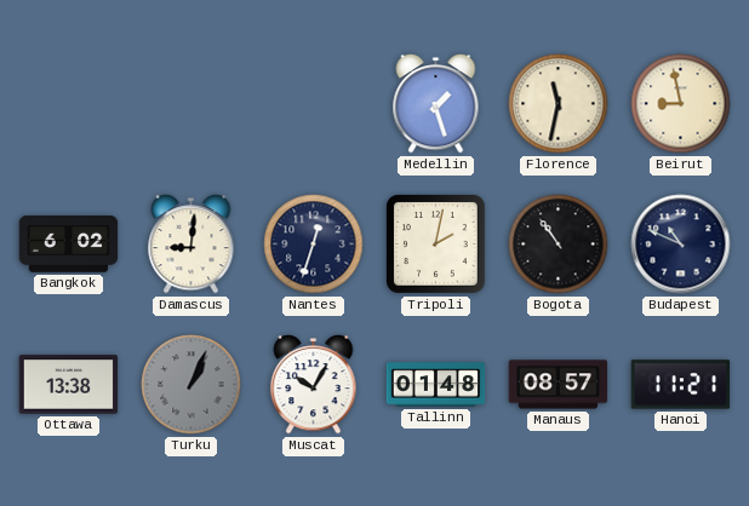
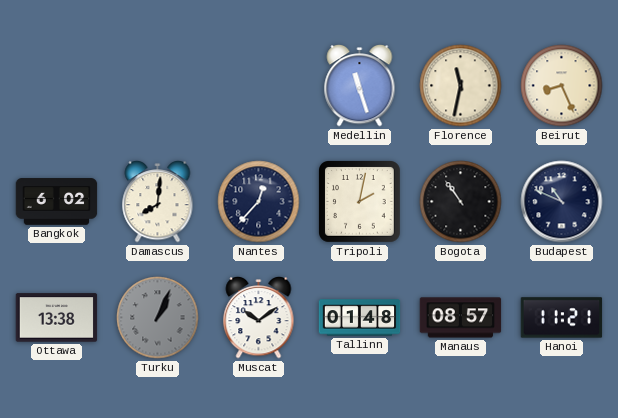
Medellin: 1:27 -> 11:27 (360, 86)
Beirut: 8:58 -> 8:26 (562, 86)
Damascus: 9:01 -> 8:01 (158, 202)
Nantes: 12:33 -> 12:37 (259, 202)
Muscat: 10:05 -> 10:09 (259, 318)
